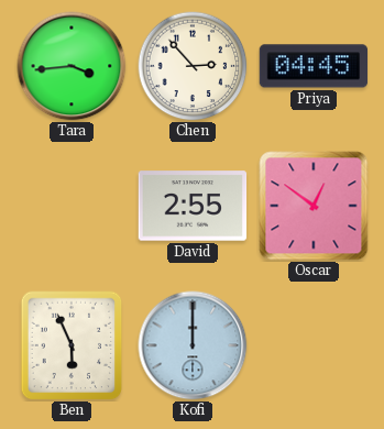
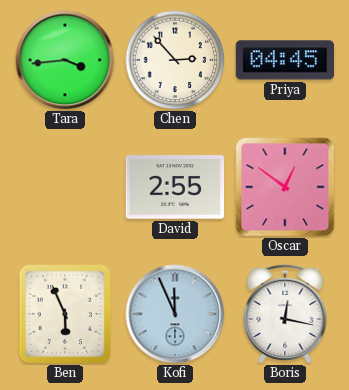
Kofi: 12:00 -> 11:56 (175, 314)
Boris: none -> 12:17 (285, 313)
